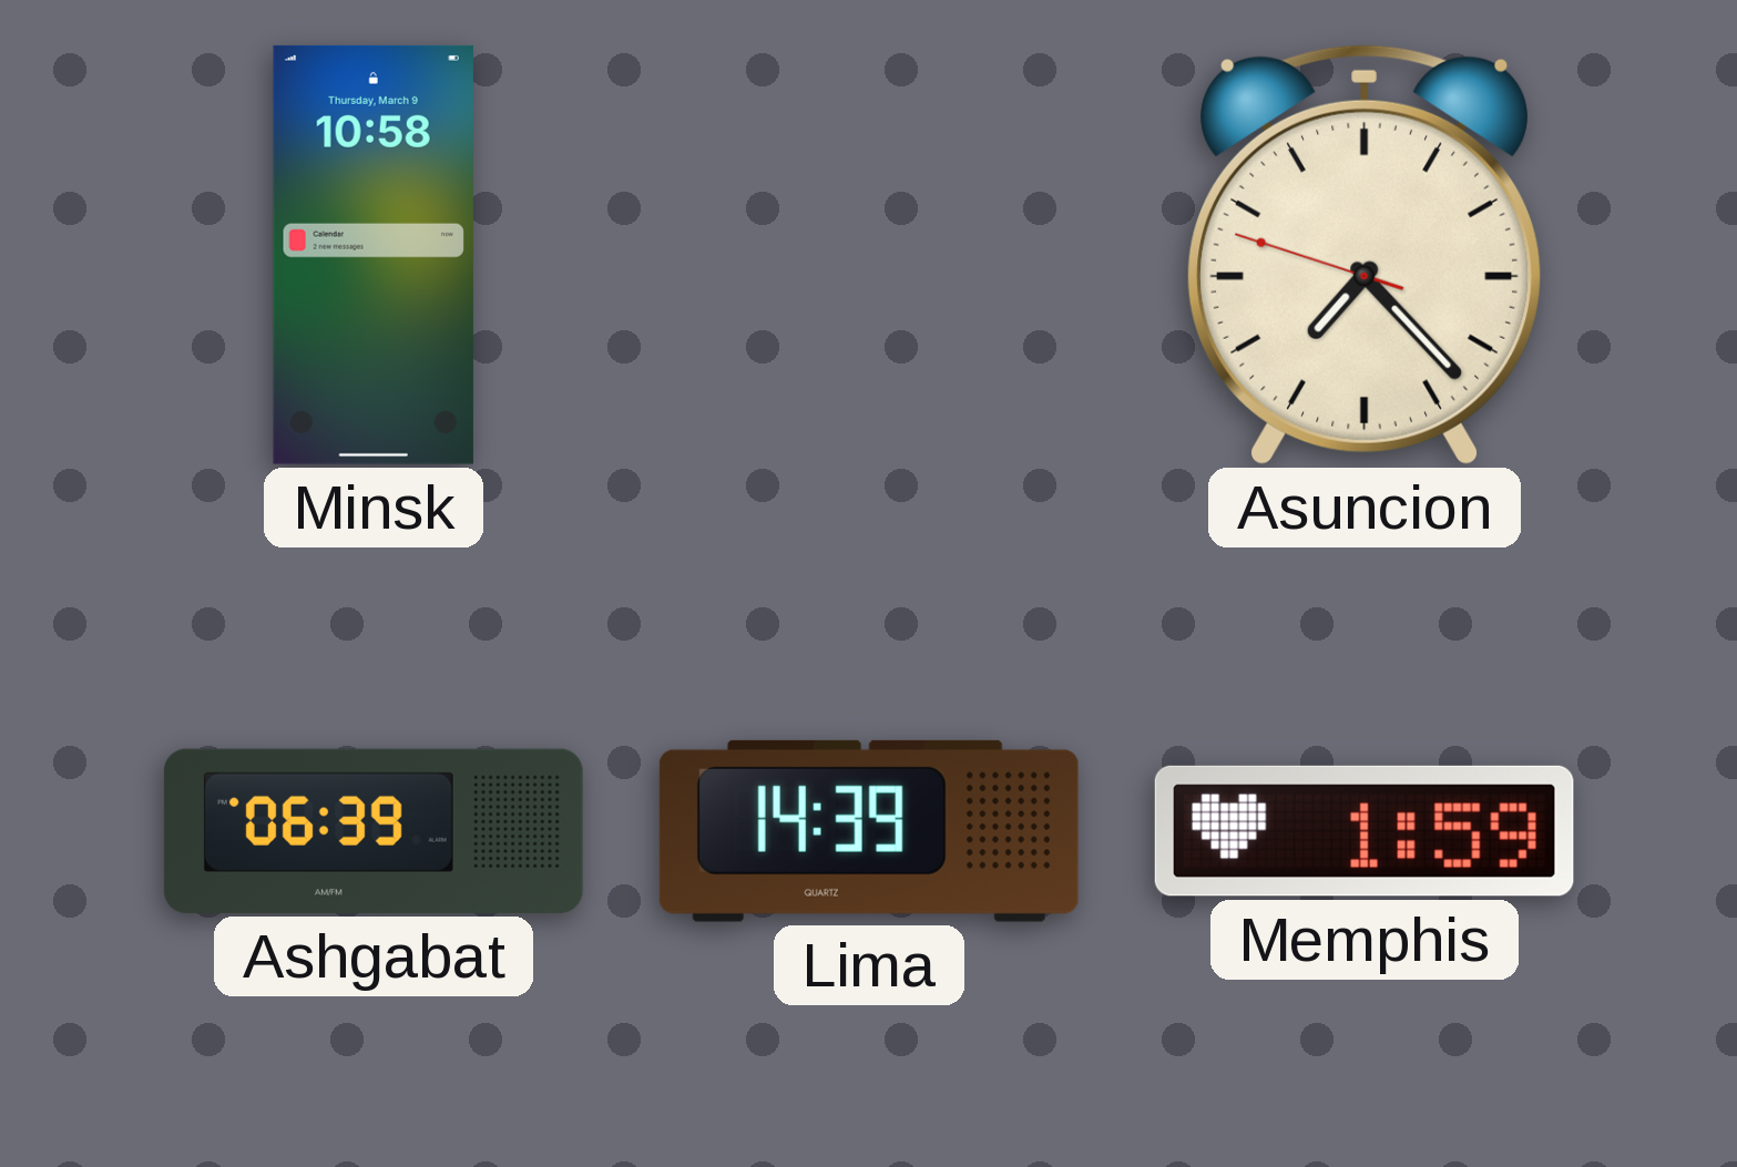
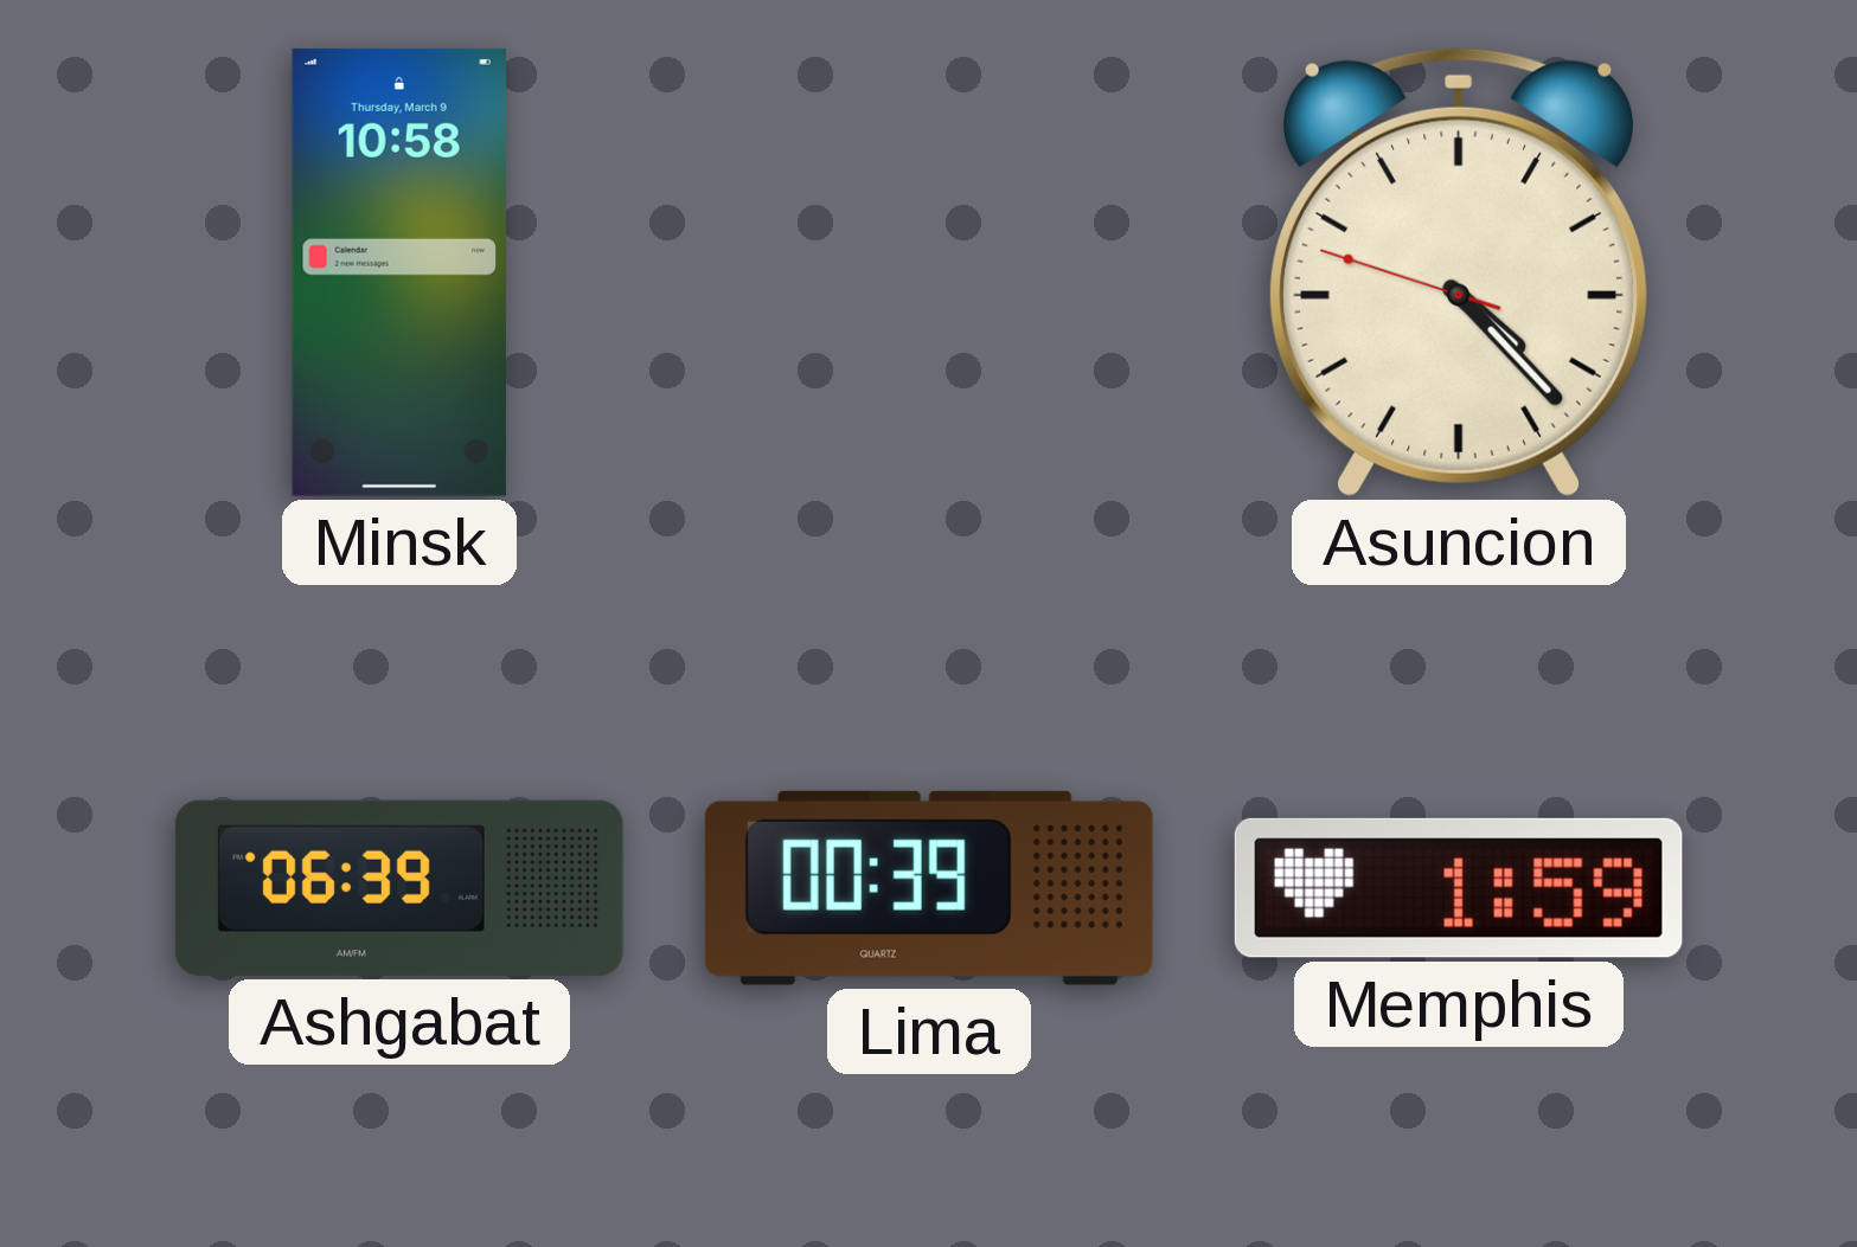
Asuncion: 7:22 -> 4:22 (1459, 272)
Lima: 14:39 -> 00:39 (929, 888)
